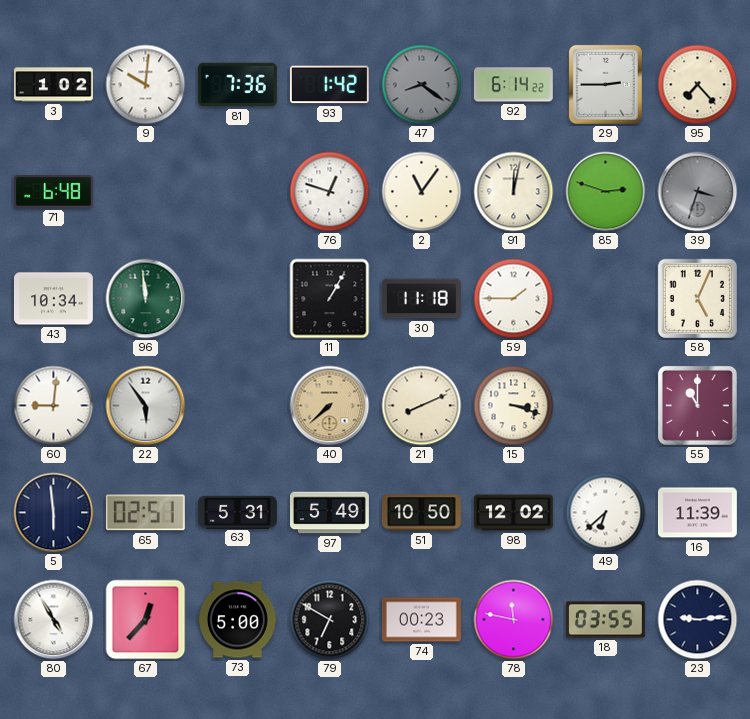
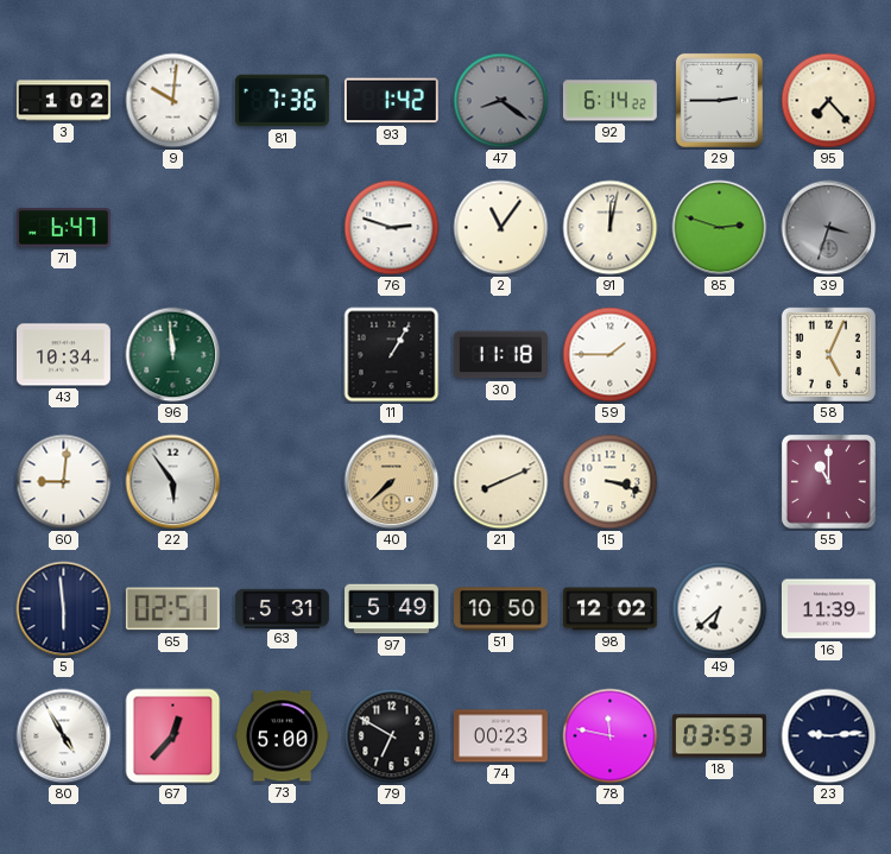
71: 6:48 -> 6:47 (63, 228)
76: 12:48 -> 2:48 (392, 228)
18: 03:55 -> 03:53 (719, 736)
